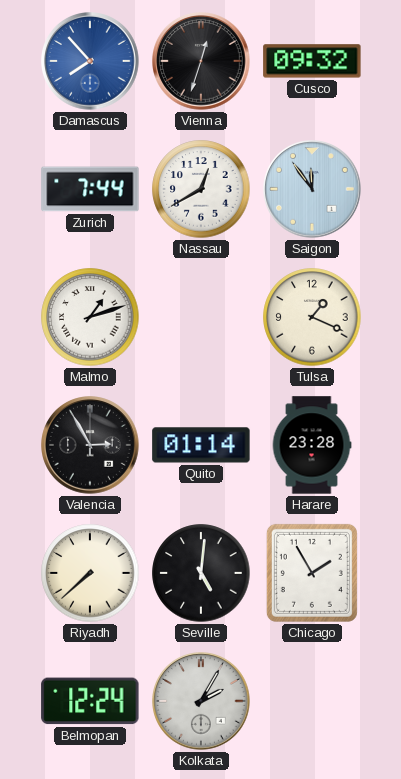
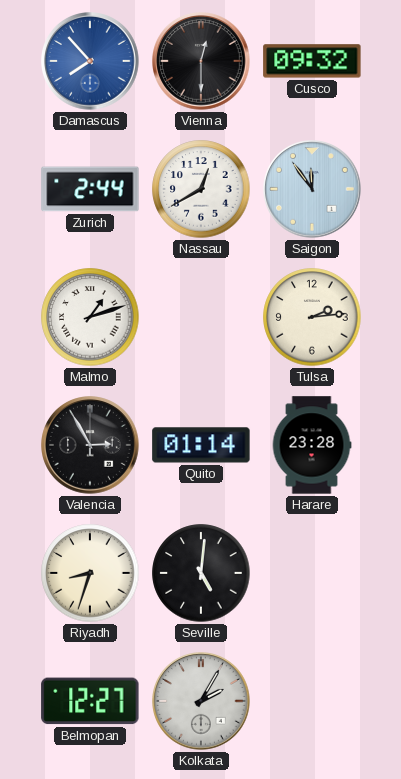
Vienna: 12:33 -> 12:30 (202, 62)
Zurich: 7:44 -> 2:44 (90, 189)
Tulsa: 1:19 -> 2:14 (312, 317)
Riyadh: 7:38 -> 8:33 (90, 573)
Chicago: 1:55 -> none (312, 573)
Belmopan: 12:24 -> 12:27 (90, 701)
